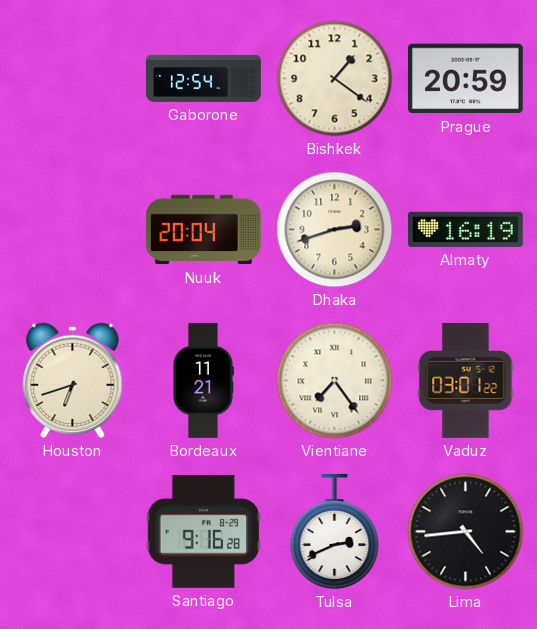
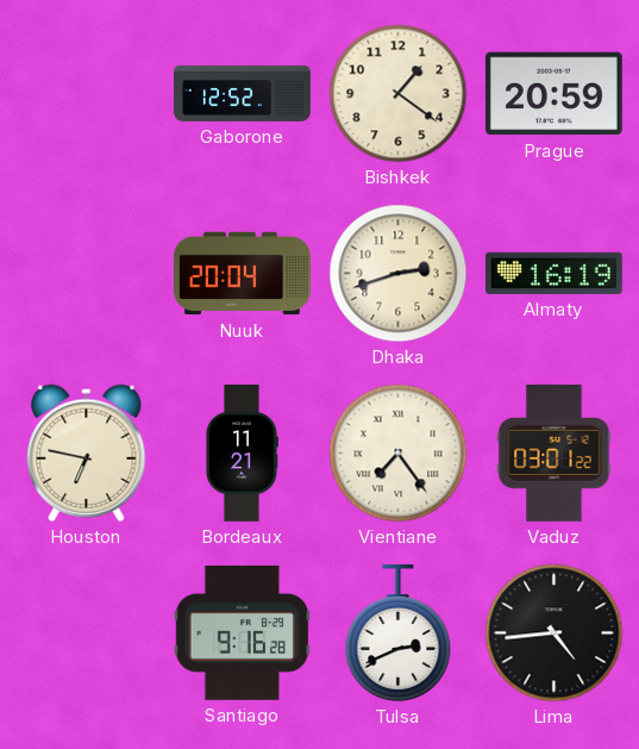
Gaborone: 12:54 -> 12:52 (243, 93)
Houston: 6:42 -> 6:47 (87, 452)
